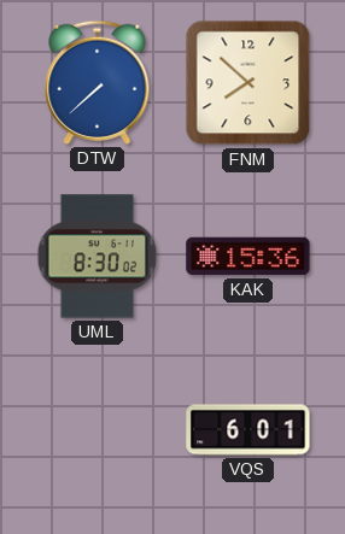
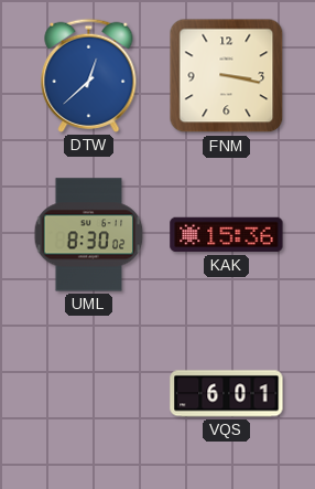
DTW: 7:38 -> 12:38 (89, 75)
FNM: 7:52 -> 3:17 (227, 76)
